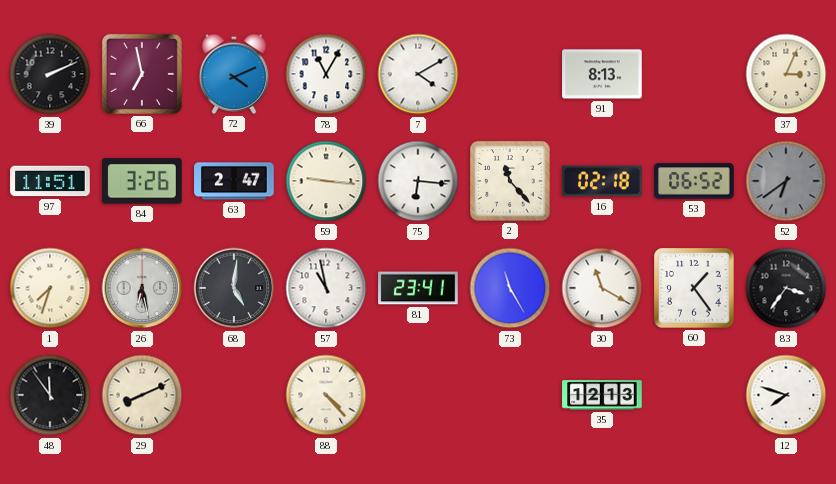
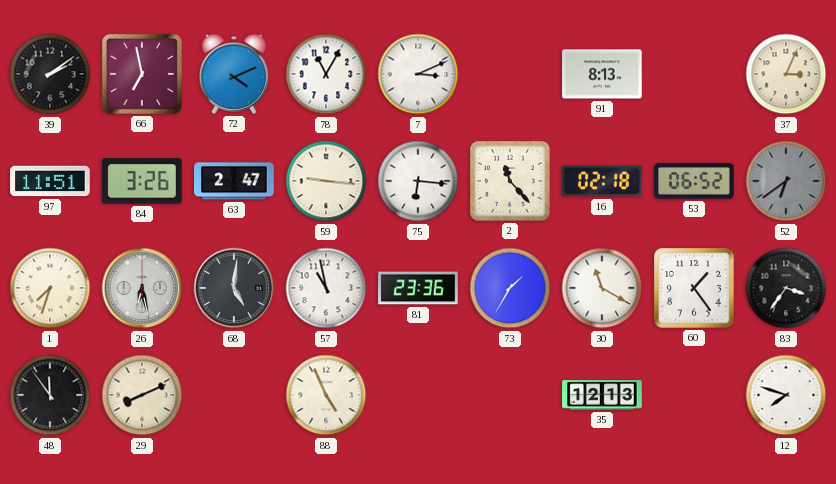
39: 2:11 -> 2:09 (50, 74)
7: 4:10 -> 3:11 (418, 74)
81: 23:41 -> 23:36 (418, 288)
73: 11:25 -> 1:35 (510, 288)
88: 4:23 -> 4:56 (326, 395)
